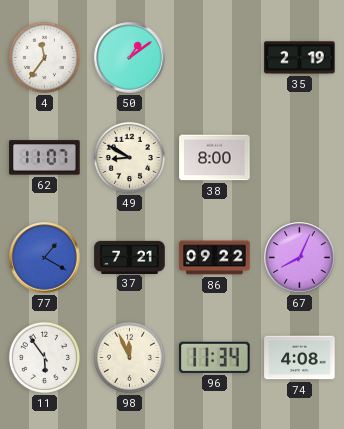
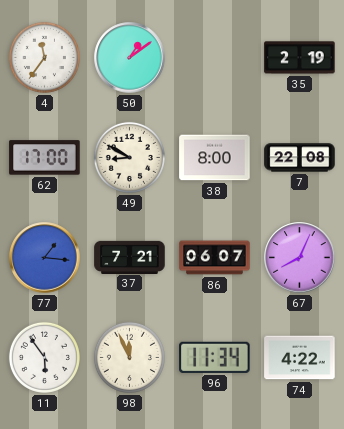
62: 11:07 -> 17:00 (45, 158)
7: none -> 22:08 (300, 158)
77: 1:20 -> 1:16 (45, 258)
86: 09:22 -> 06:07 (215, 258)
74: 4:08 -> 4:22 (300, 358)
